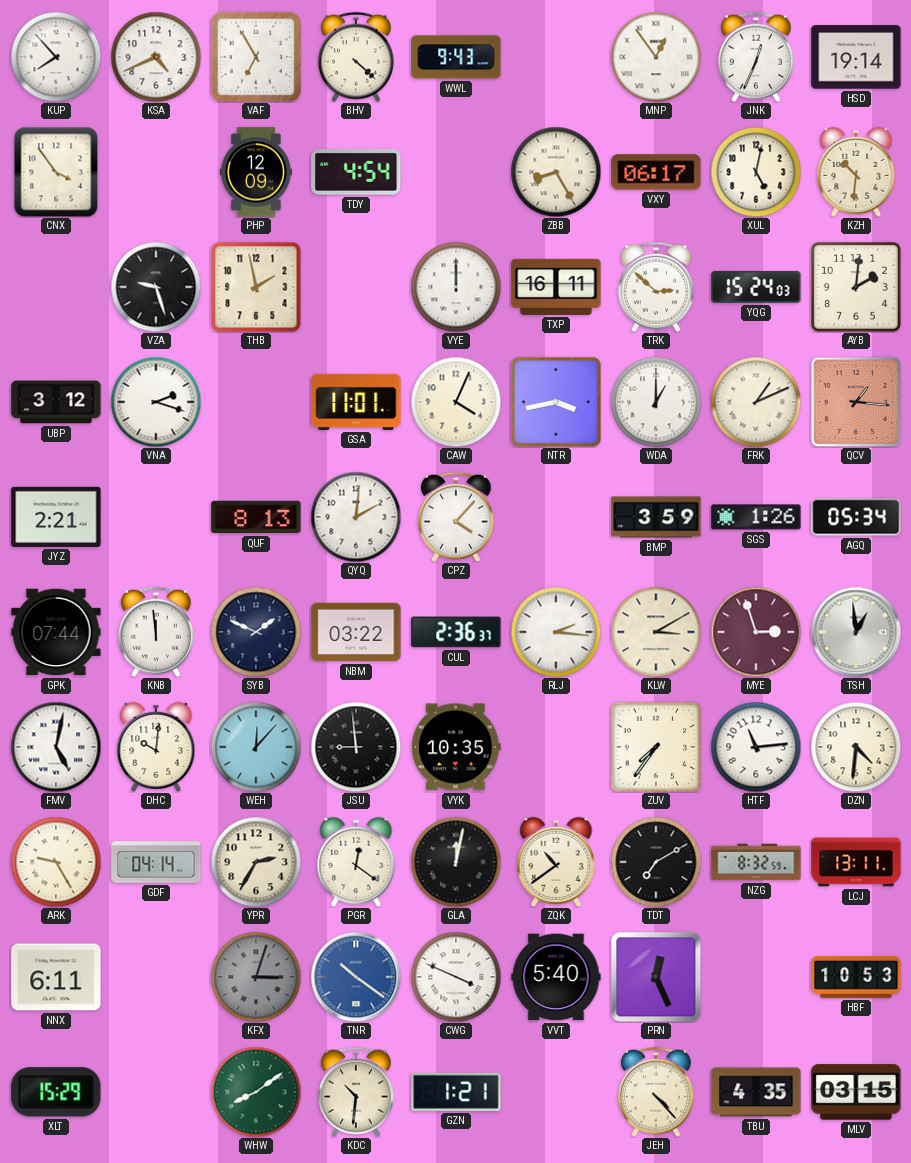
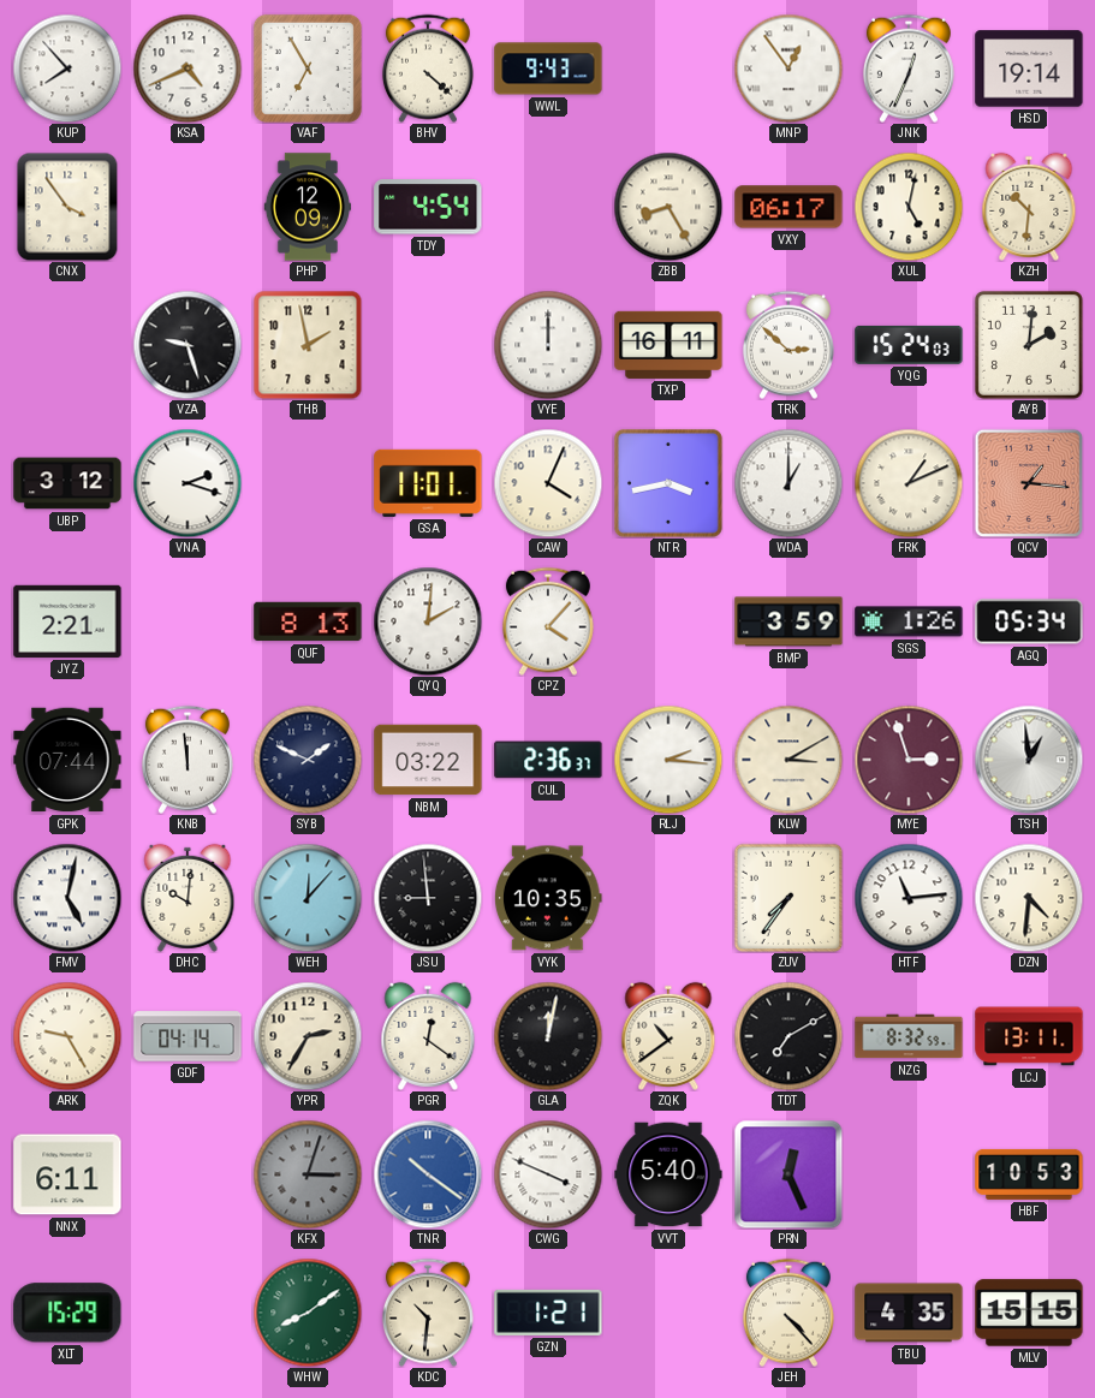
MLV: 03:15 -> 15:15 (1029, 1313)
